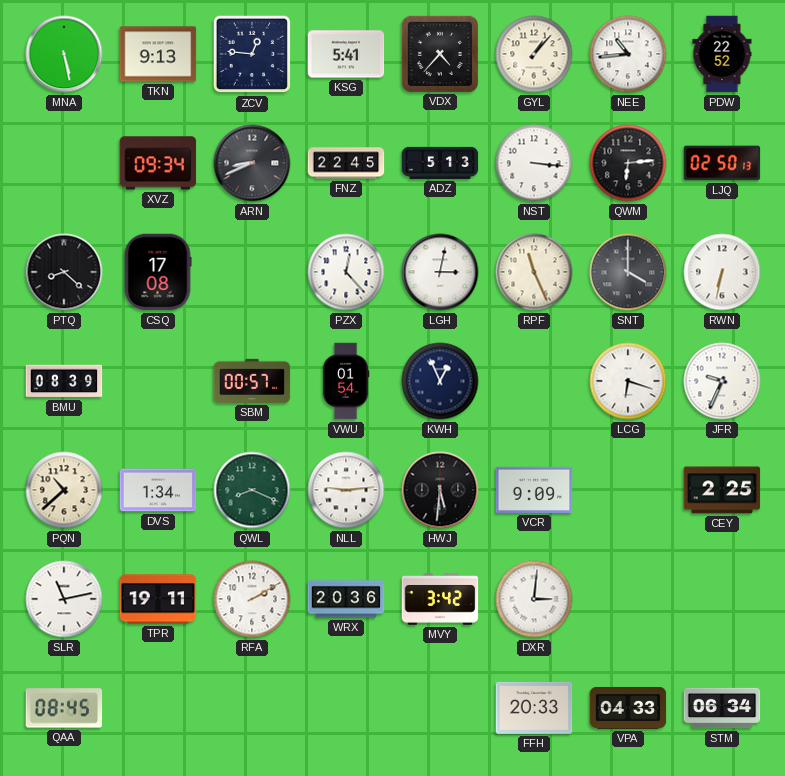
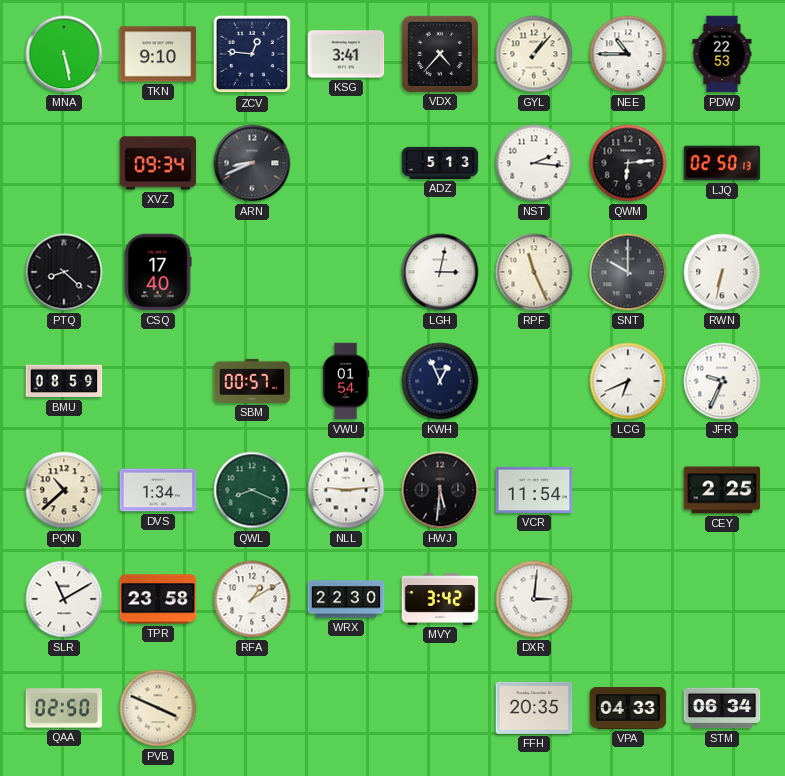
TKN: 9:13 -> 9:10 (158, 54)
KSG: 5:41 -> 3:41 (346, 54)
NEE: 10:44 -> 10:45 (628, 54)
PDW: 22:52 -> 22:53 (722, 54)
FNZ: 22:45 -> none (346, 163)
NST: 3:16 -> 2:16 (534, 163)
CSQ: 17:08 -> 17:40 (158, 272)
PZX: 12:23 -> none (346, 272)
SNT: 4:00 -> 10:00 (628, 272)
BMU: 08:39 -> 08:59 (64, 381)
LCG: 6:18 -> 6:41 (628, 381)
VCR: 9:09 -> 11:54 (534, 490)
SLR: 11:13 -> 11:10 (64, 599)
TPR: 19:11 -> 23:58 (158, 599)
RFA: 2:10 -> 1:10 (252, 599)
WRX: 20:36 -> 22:30 (346, 599)
QAA: 08:45 -> 02:50 (64, 708)
PVB: none -> 3:49 (158, 708)
FFH: 20:33 -> 20:35 (534, 708)
